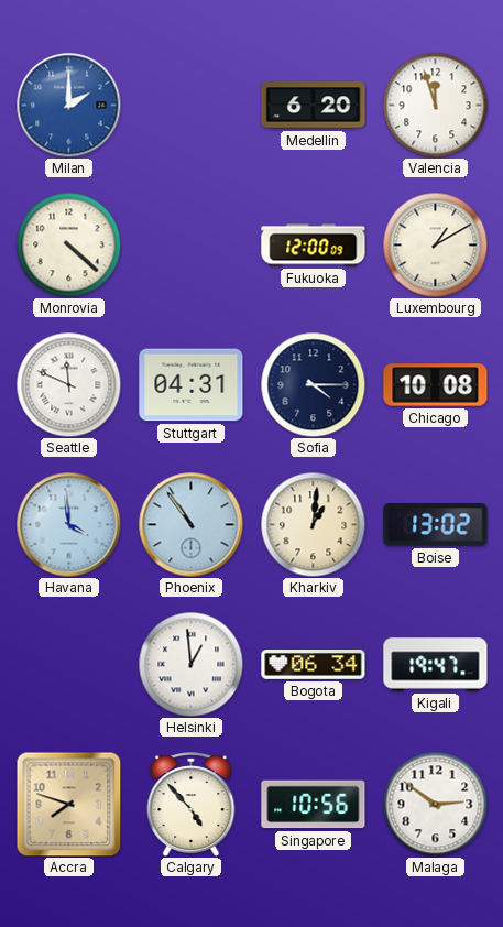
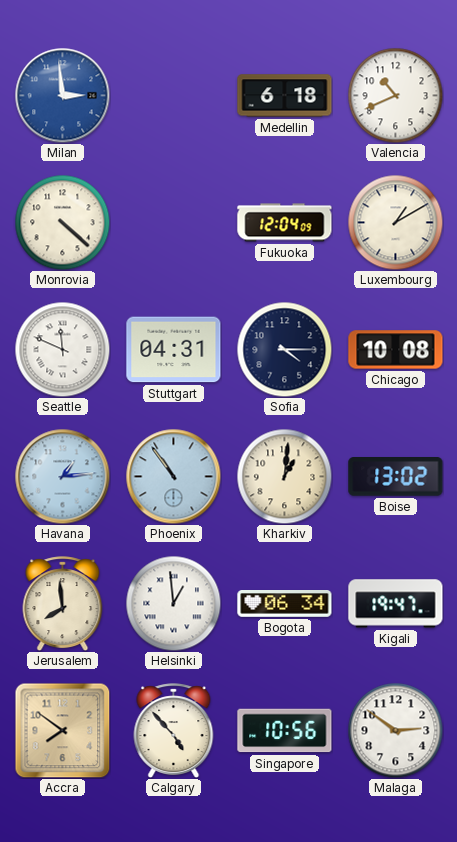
Milan: 2:00 -> 2:59 (62, 95)
Medellin: 6:20 -> 6:18 (285, 96)
Valencia: 11:57 -> 10:41 (395, 95)
Fukuoka: 12:00 -> 12:04 (285, 223)
Havana: 3:59 -> 1:14 (62, 476)
Jerusalem: none -> 7:59 (63, 604)
Accra: 7:48 -> 7:51 (62, 730)
